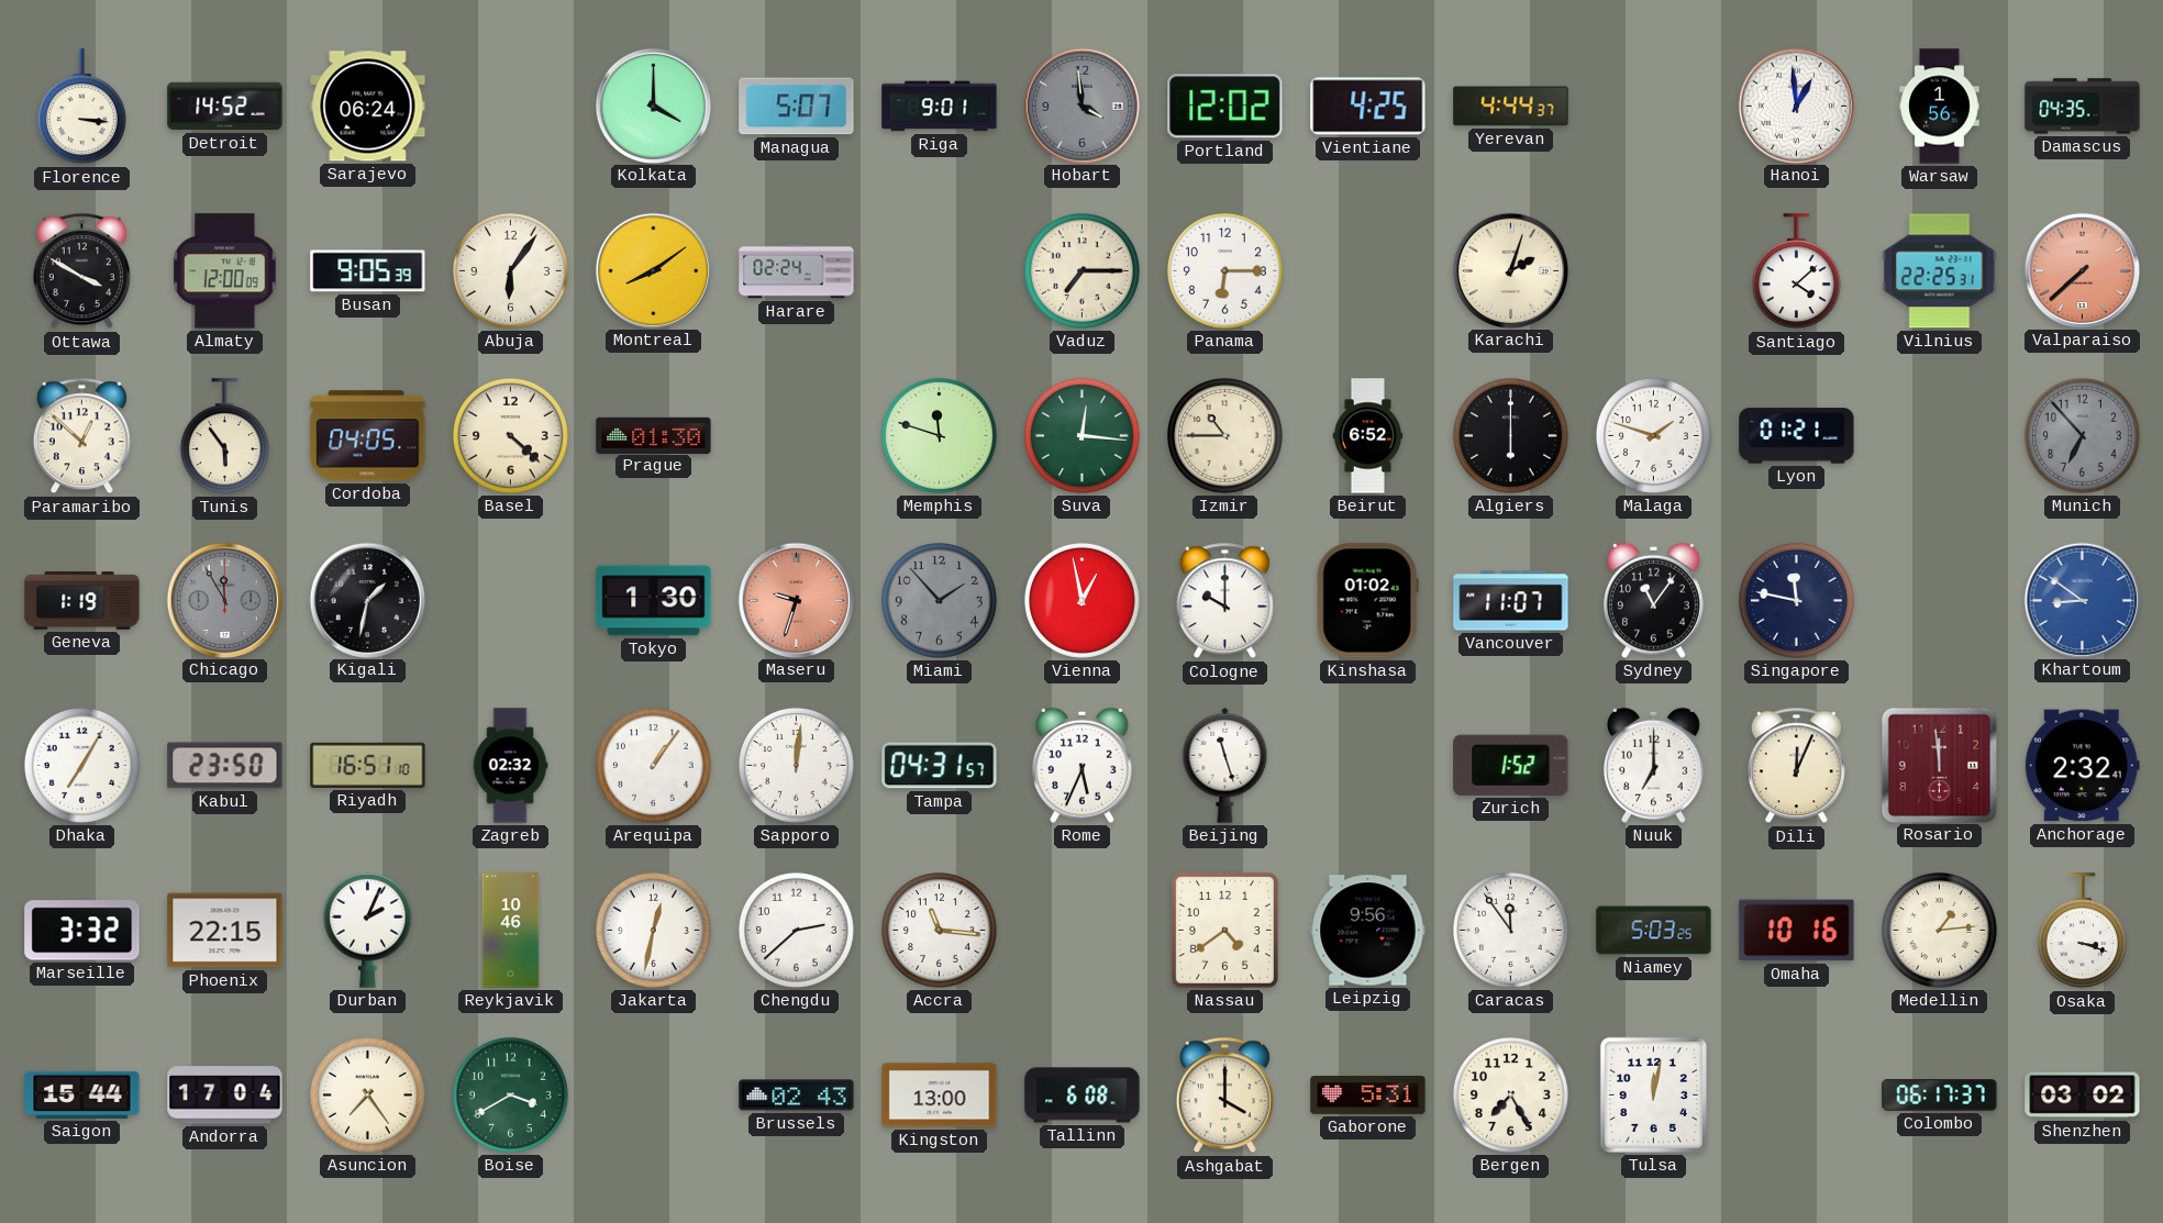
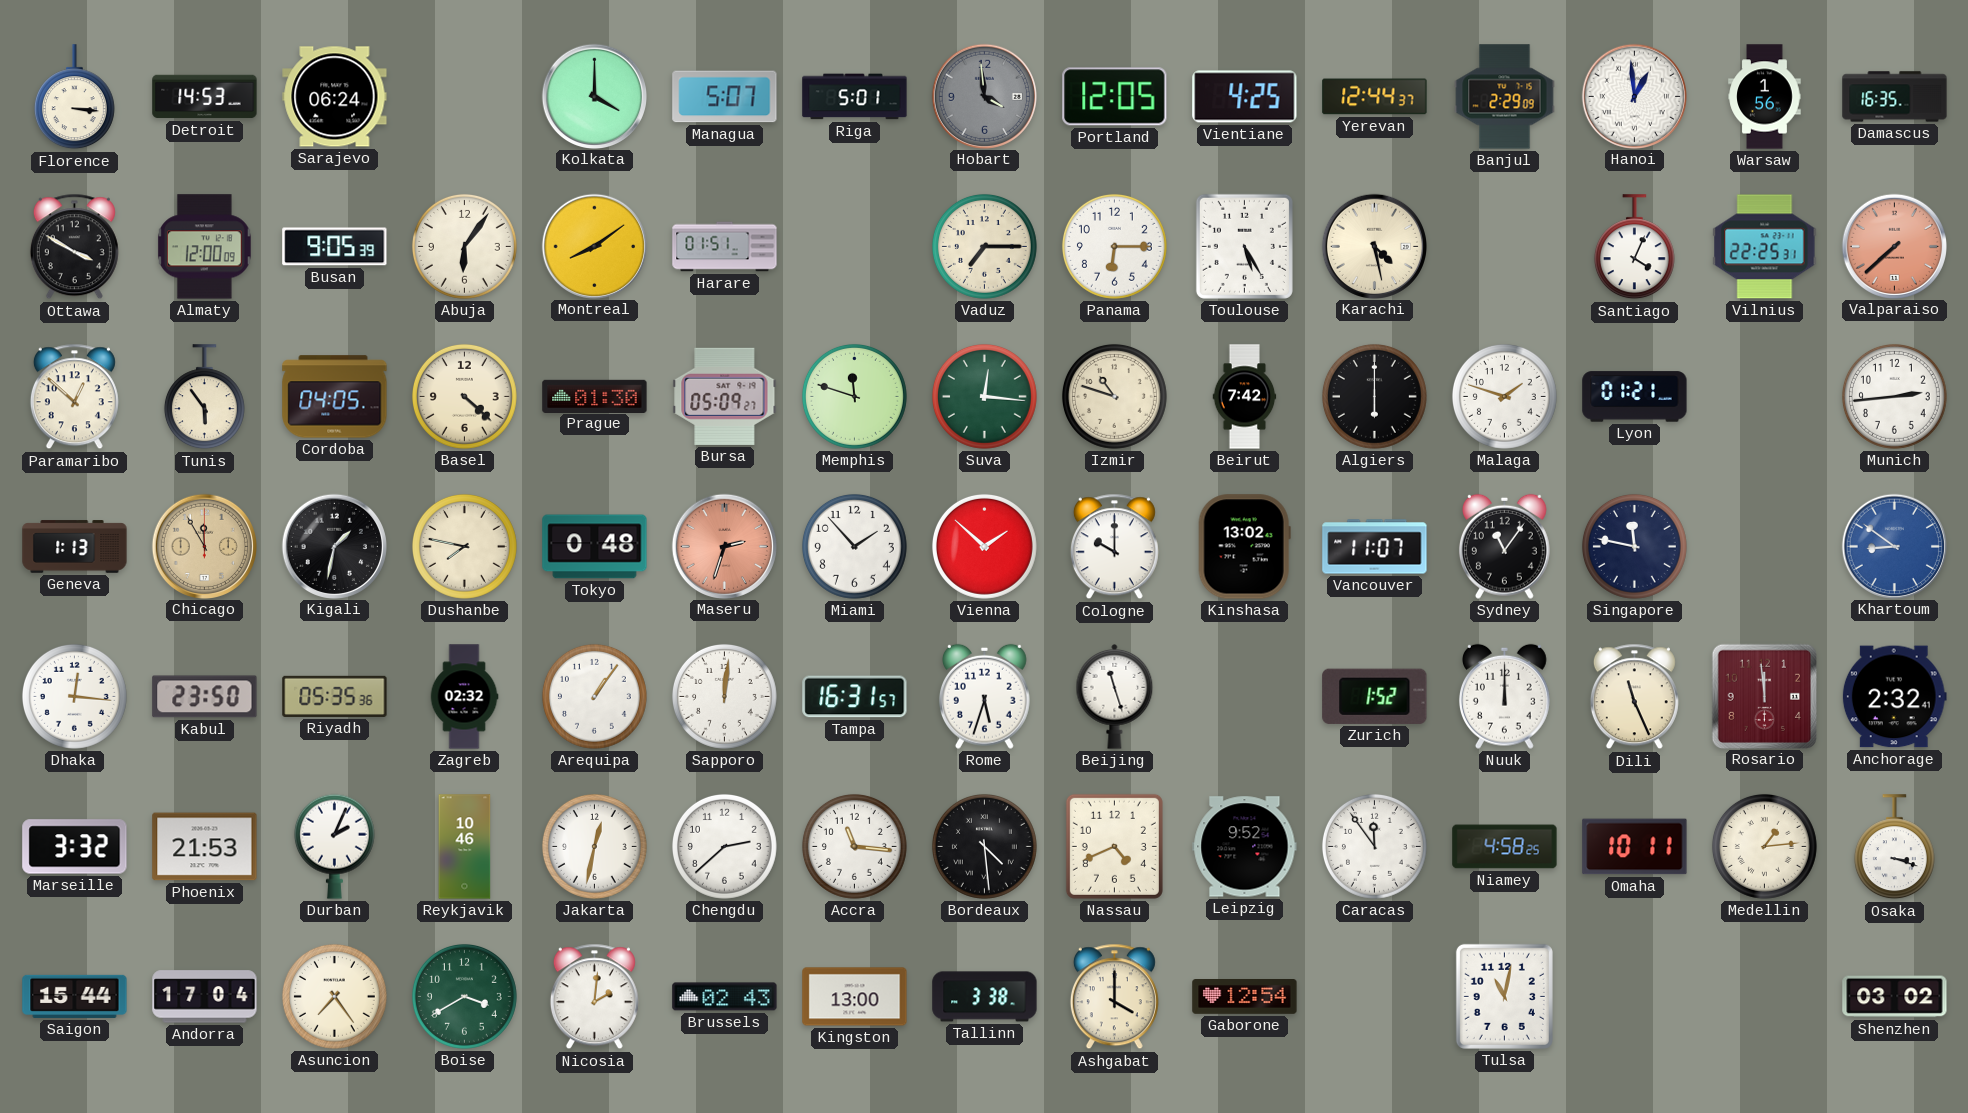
Detroit: 14:52 -> 14:53 (205, 97)
Riga: 9:01 -> 5:01 (855, 97)
Portland: 12:02 -> 12:05 (1115, 97)
Yerevan: 4:44 -> 12:44 (1375, 97)
Banjul: none -> 2:29 (1505, 97)
Damascus: 04:35 -> 16:35 (1895, 97)
Harare: 02:24 -> 01:51 (725, 247)
Toulouse: none -> 5:25 (1244, 246)
Karachi: 2:03 -> 4:28 (1374, 246)
Santiago: 4:08 -> 4:04 (1634, 247)
Bursa: none -> 05:09 (725, 396)
Izmir: 10:45 -> 10:48 (1114, 396)
Beirut: 6:52 -> 7:42 (1245, 397)
Munich: 6:53 -> 2:44 (1894, 396)
Munich dial: grey -> white (1894, 396)
Geneva: 1:19 -> 1:13 (75, 547)
Chicago dial: grey -> champagne (204, 546)
Dushanbe: none -> 7:47 (464, 546)
Tokyo: 1:30 -> 0:48 (595, 547)
Maseru: 9:33 -> 2:33 (724, 546)
Miami dial: grey -> white (854, 546)
Vienna: 12:58 -> 1:52 (984, 546)
Kinshasa: 01:02 -> 13:02 (1244, 547)
Dhaka: 7:05 -> 12:16 (74, 696)
Riyadh: 16:51 -> 05:35 (335, 696)
Tampa: 04:31 -> 16:31 (855, 697)
Rome: 5:34 -> 5:33 (984, 696)
Nuuk: 7:00 -> 12:00 (1504, 696)
Dili: 12:04 -> 11:26 (1634, 697)
Phoenix: 22:15 -> 21:53 (205, 847)
Bordeaux: none -> 4:29 (984, 846)
Nassau: 4:39 -> 4:41 (1114, 846)
Leipzig: 9:56 -> 9:52 (1245, 847)
Niamey: 5:03 -> 4:58 (1505, 847)
Omaha: 10:16 -> 10:11 (1635, 847)
Nicosia: none -> 2:01 (594, 997)
Tallinn: 6:08 -> 3:38 (985, 997)
Gaborone: 5:31 -> 12:54 (1245, 997)
Bergen: 7:25 -> none (1510, 1094)
Tulsa: 12:02 -> 11:02 (1504, 996)
Colombo: 06:17 -> none (1940, 1096)
